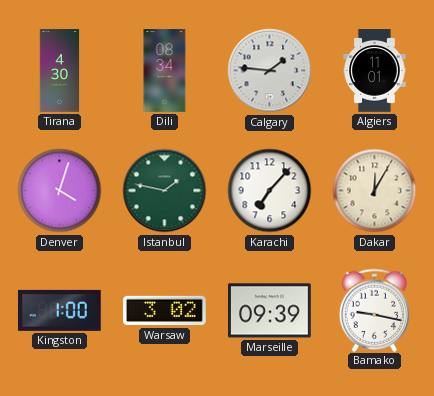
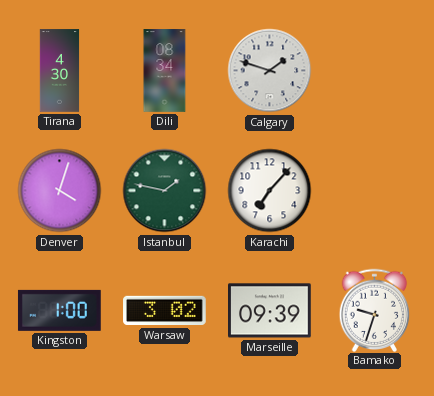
Calgary: 1:46 -> 1:48 (270, 71)
Algiers: 11:01 -> none (375, 71)
Dakar: 12:05 -> none (375, 191)
Bamako: 9:17 -> 9:33 (375, 310)
